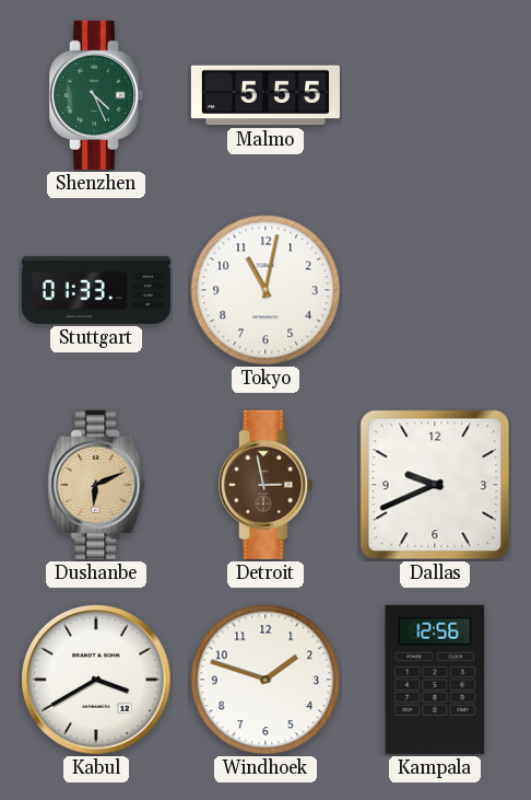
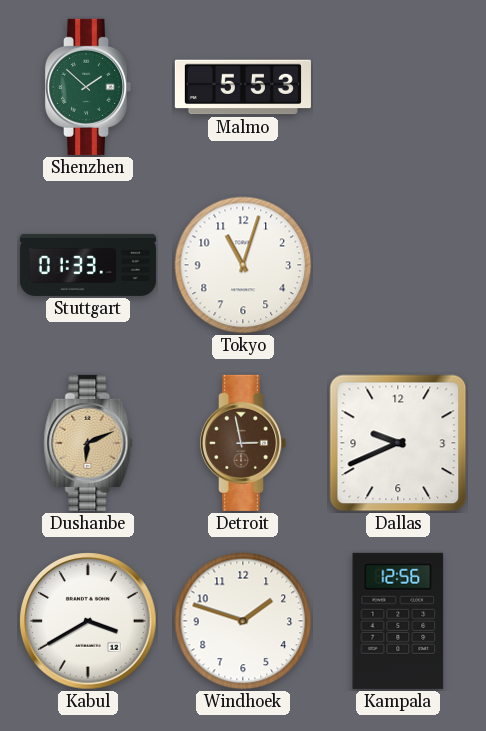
Shenzhen: 4:26 -> 1:52 (88, 87)
Malmo: 5:55 -> 5:53 (243, 87)
Tokyo: 11:02 -> 11:03 (243, 265)
